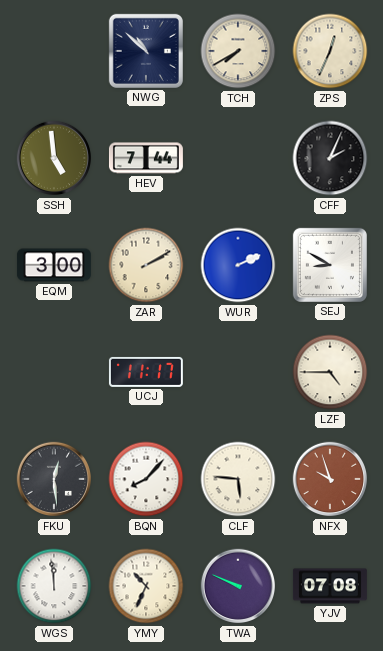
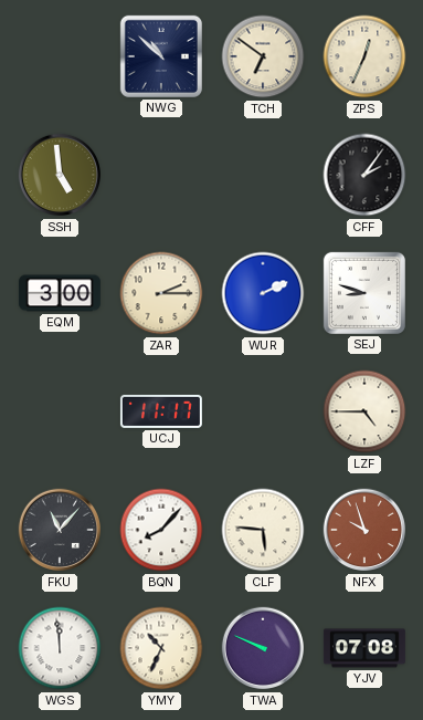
TCH: 7:40 -> 6:51 (263, 56)
HEV: 7:44 -> none (146, 158)
CFF: 2:04 -> 2:06 (364, 175)
ZAR: 2:10 -> 2:15 (161, 293)
SEJ: 8:50 -> 8:48 (364, 293)
FKU: 12:29 -> 11:07 (60, 530)
